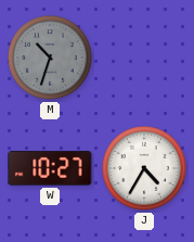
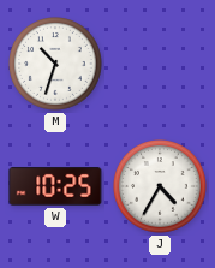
M dial: grey -> white (56, 65)
W: 10:27 -> 10:25 (55, 187)
